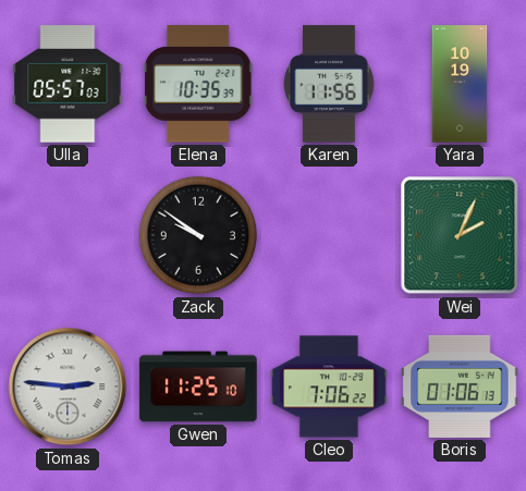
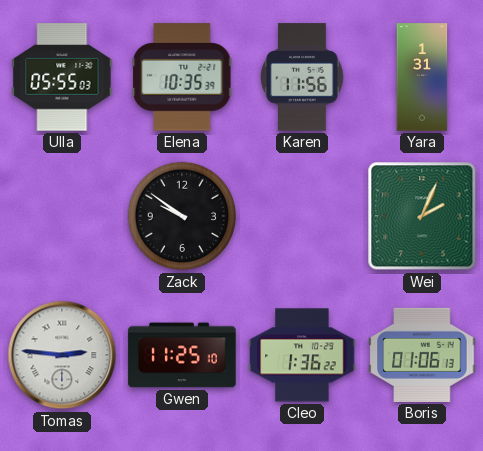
Ulla: 05:57 -> 05:55 (62, 77)
Yara: 10:19 -> 1:31 (422, 77)
Cleo: 7:06 -> 1:36 (302, 355)
